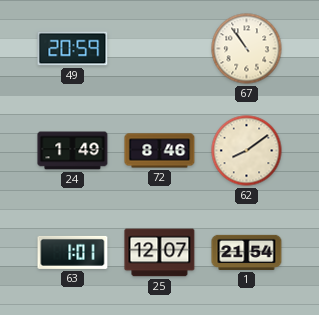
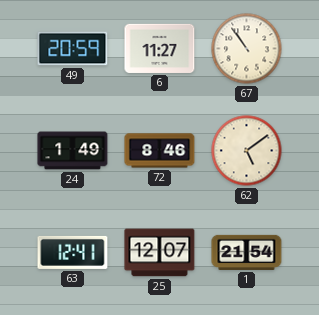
6: none -> 11:27 (160, 48)
62: 8:09 -> 5:09 (247, 151)
63: 1:01 -> 12:41 (73, 252)
